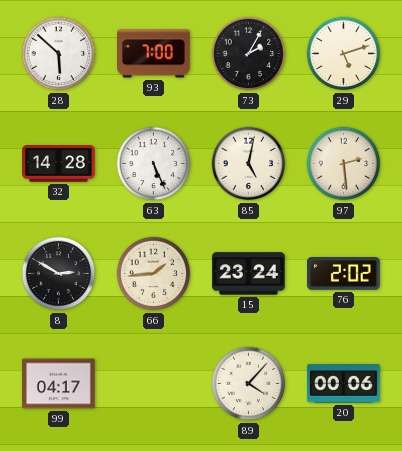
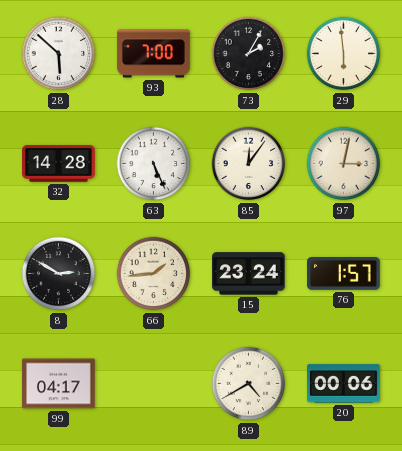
29: 5:12 -> 5:59 (344, 54)
85: 5:02 -> 12:06 (249, 164)
97: 2:29 -> 3:02 (344, 164)
76: 2:02 -> 1:57 (344, 274)
89: 4:07 -> 4:40 (249, 384)
